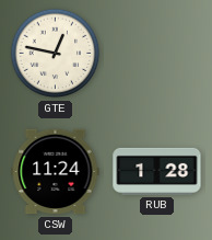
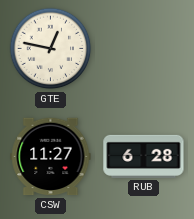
CSW: 11:24 -> 11:27 (51, 157)
RUB: 1:28 -> 6:28 (144, 156)
